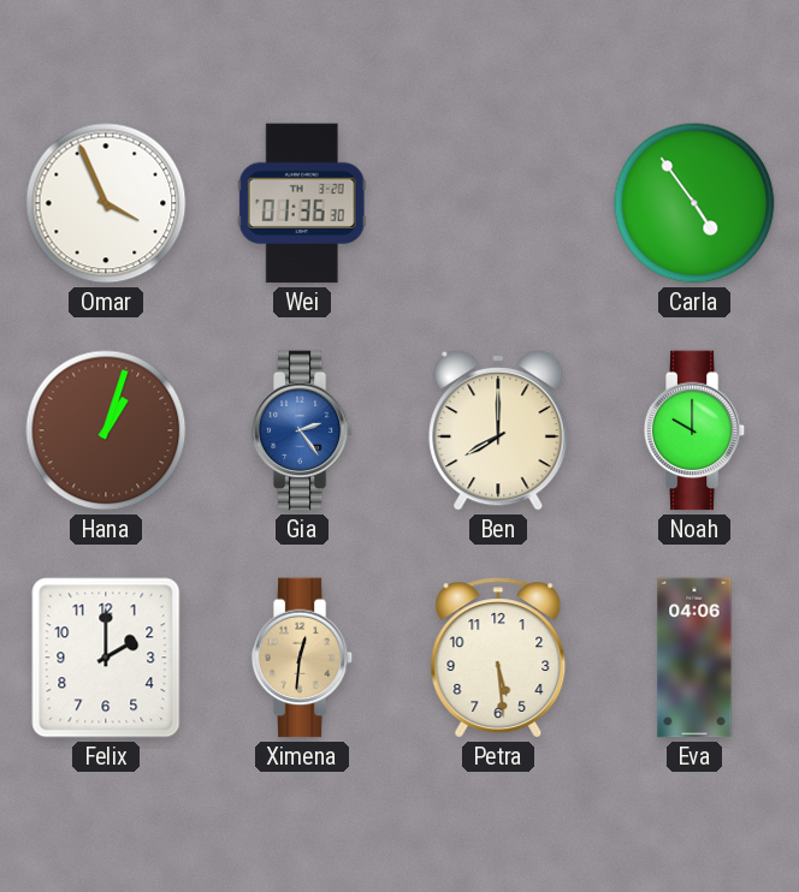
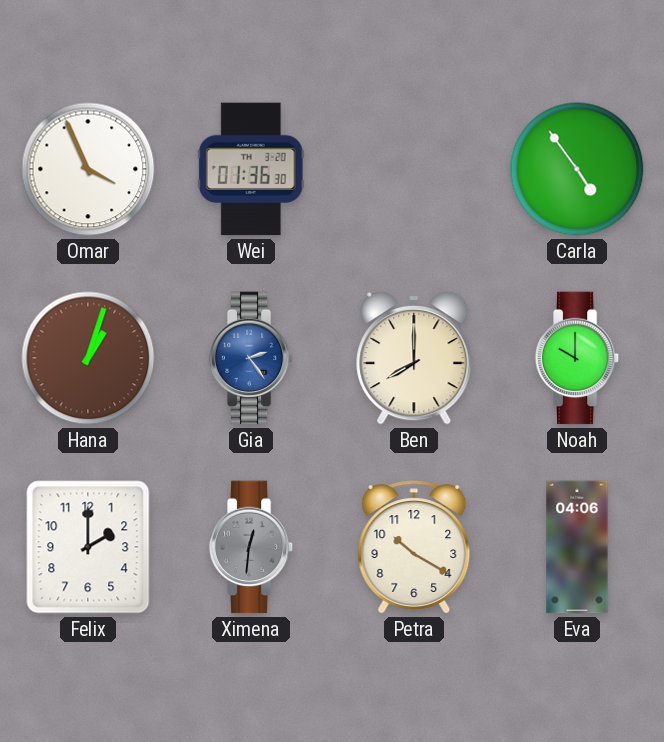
Ximena dial: champagne -> grey (251, 547)
Petra: 5:29 -> 10:20 (414, 547)
